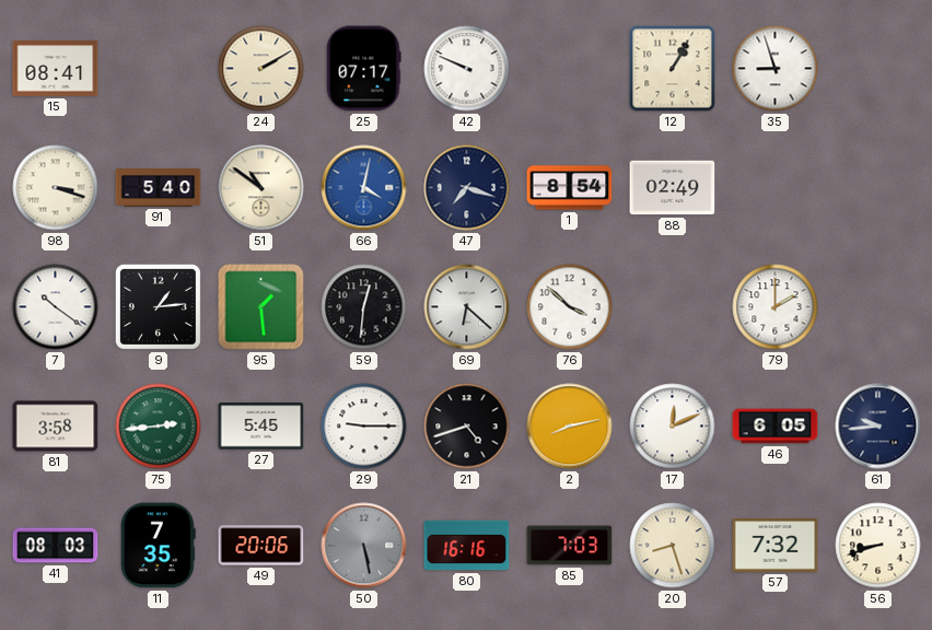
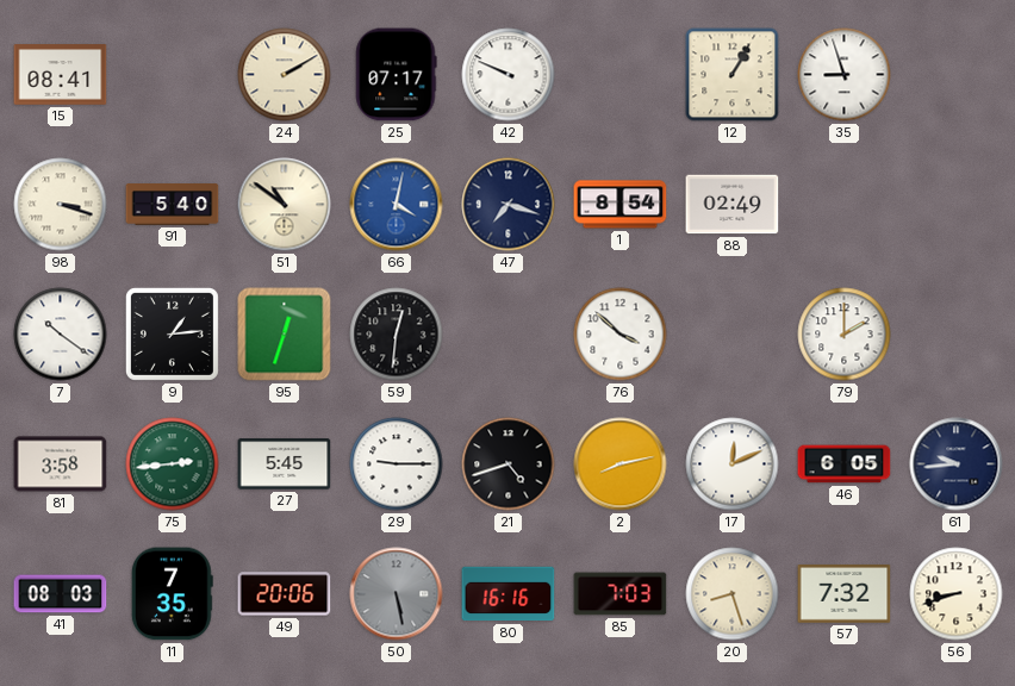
95: 1:29 -> 12:33 (285, 335)
69: 6:22 -> none (467, 307)
